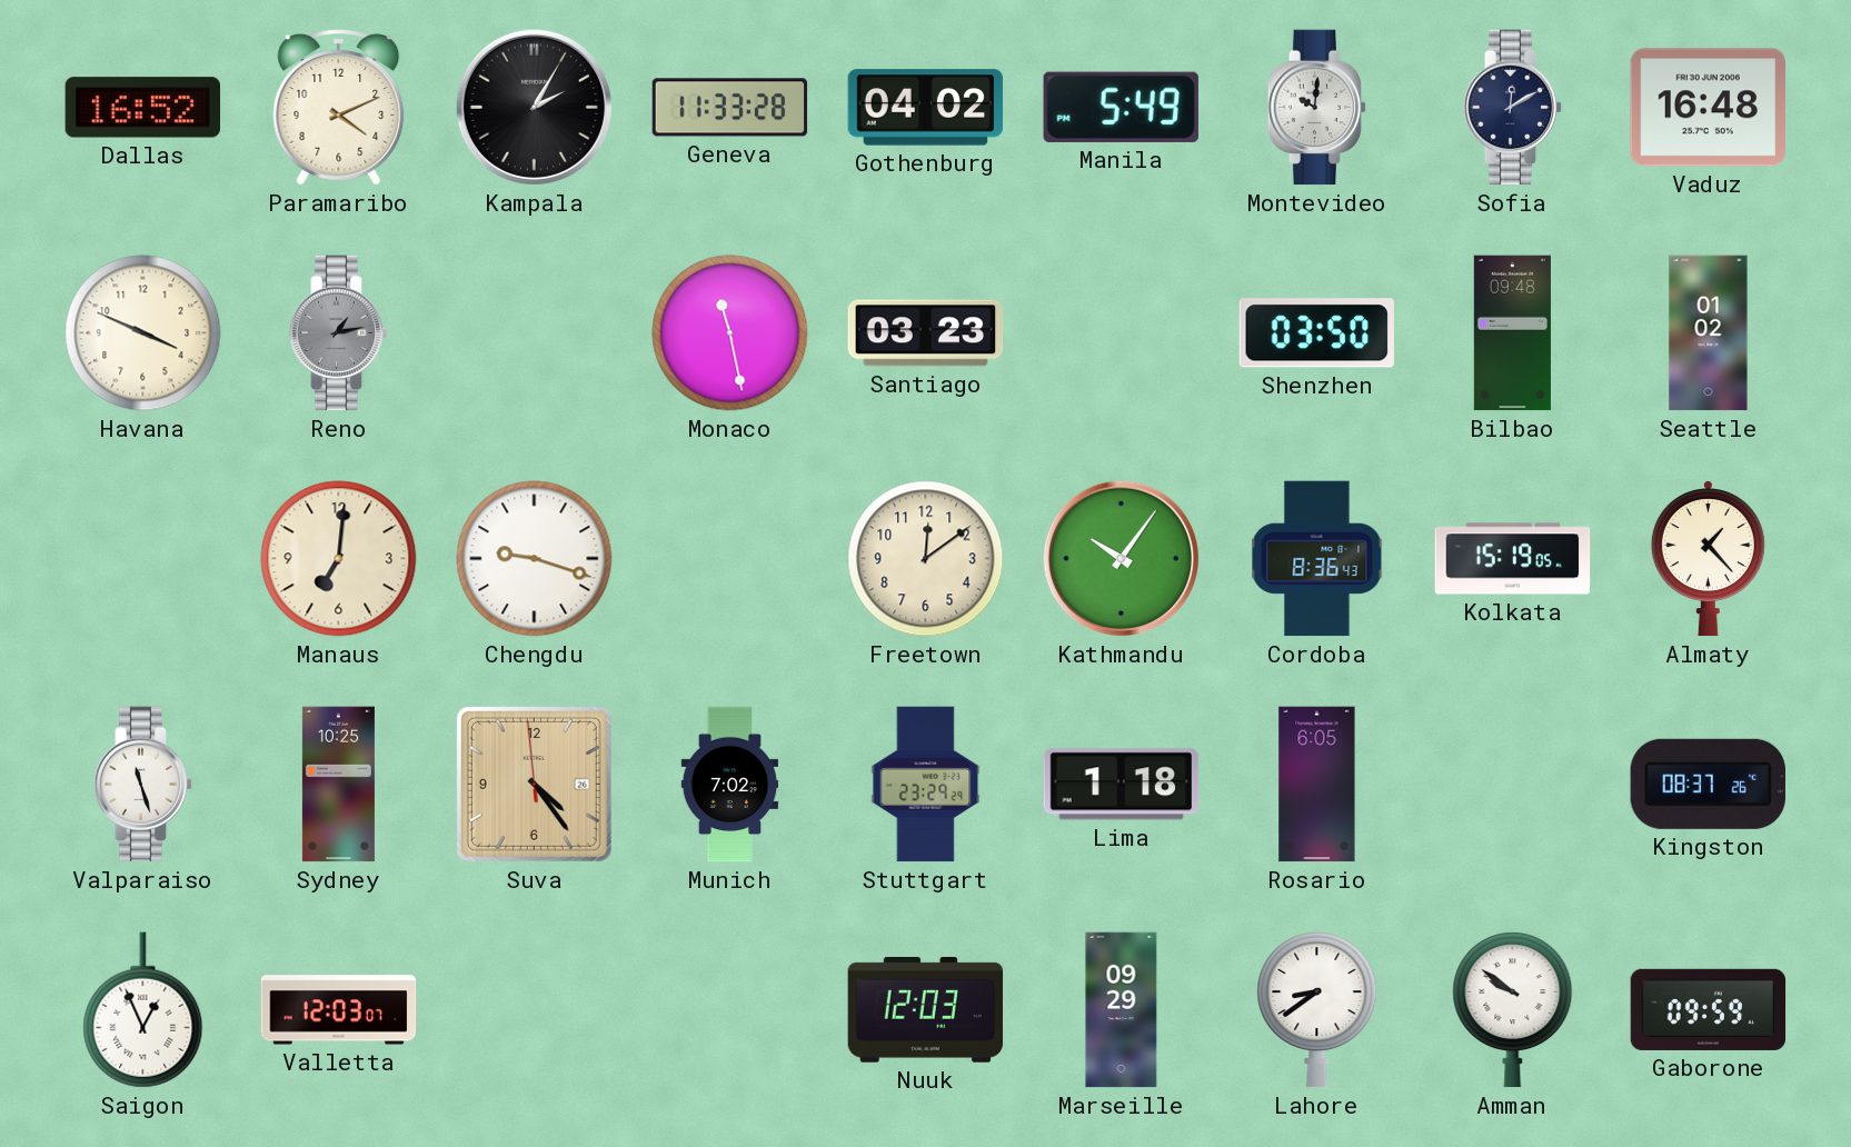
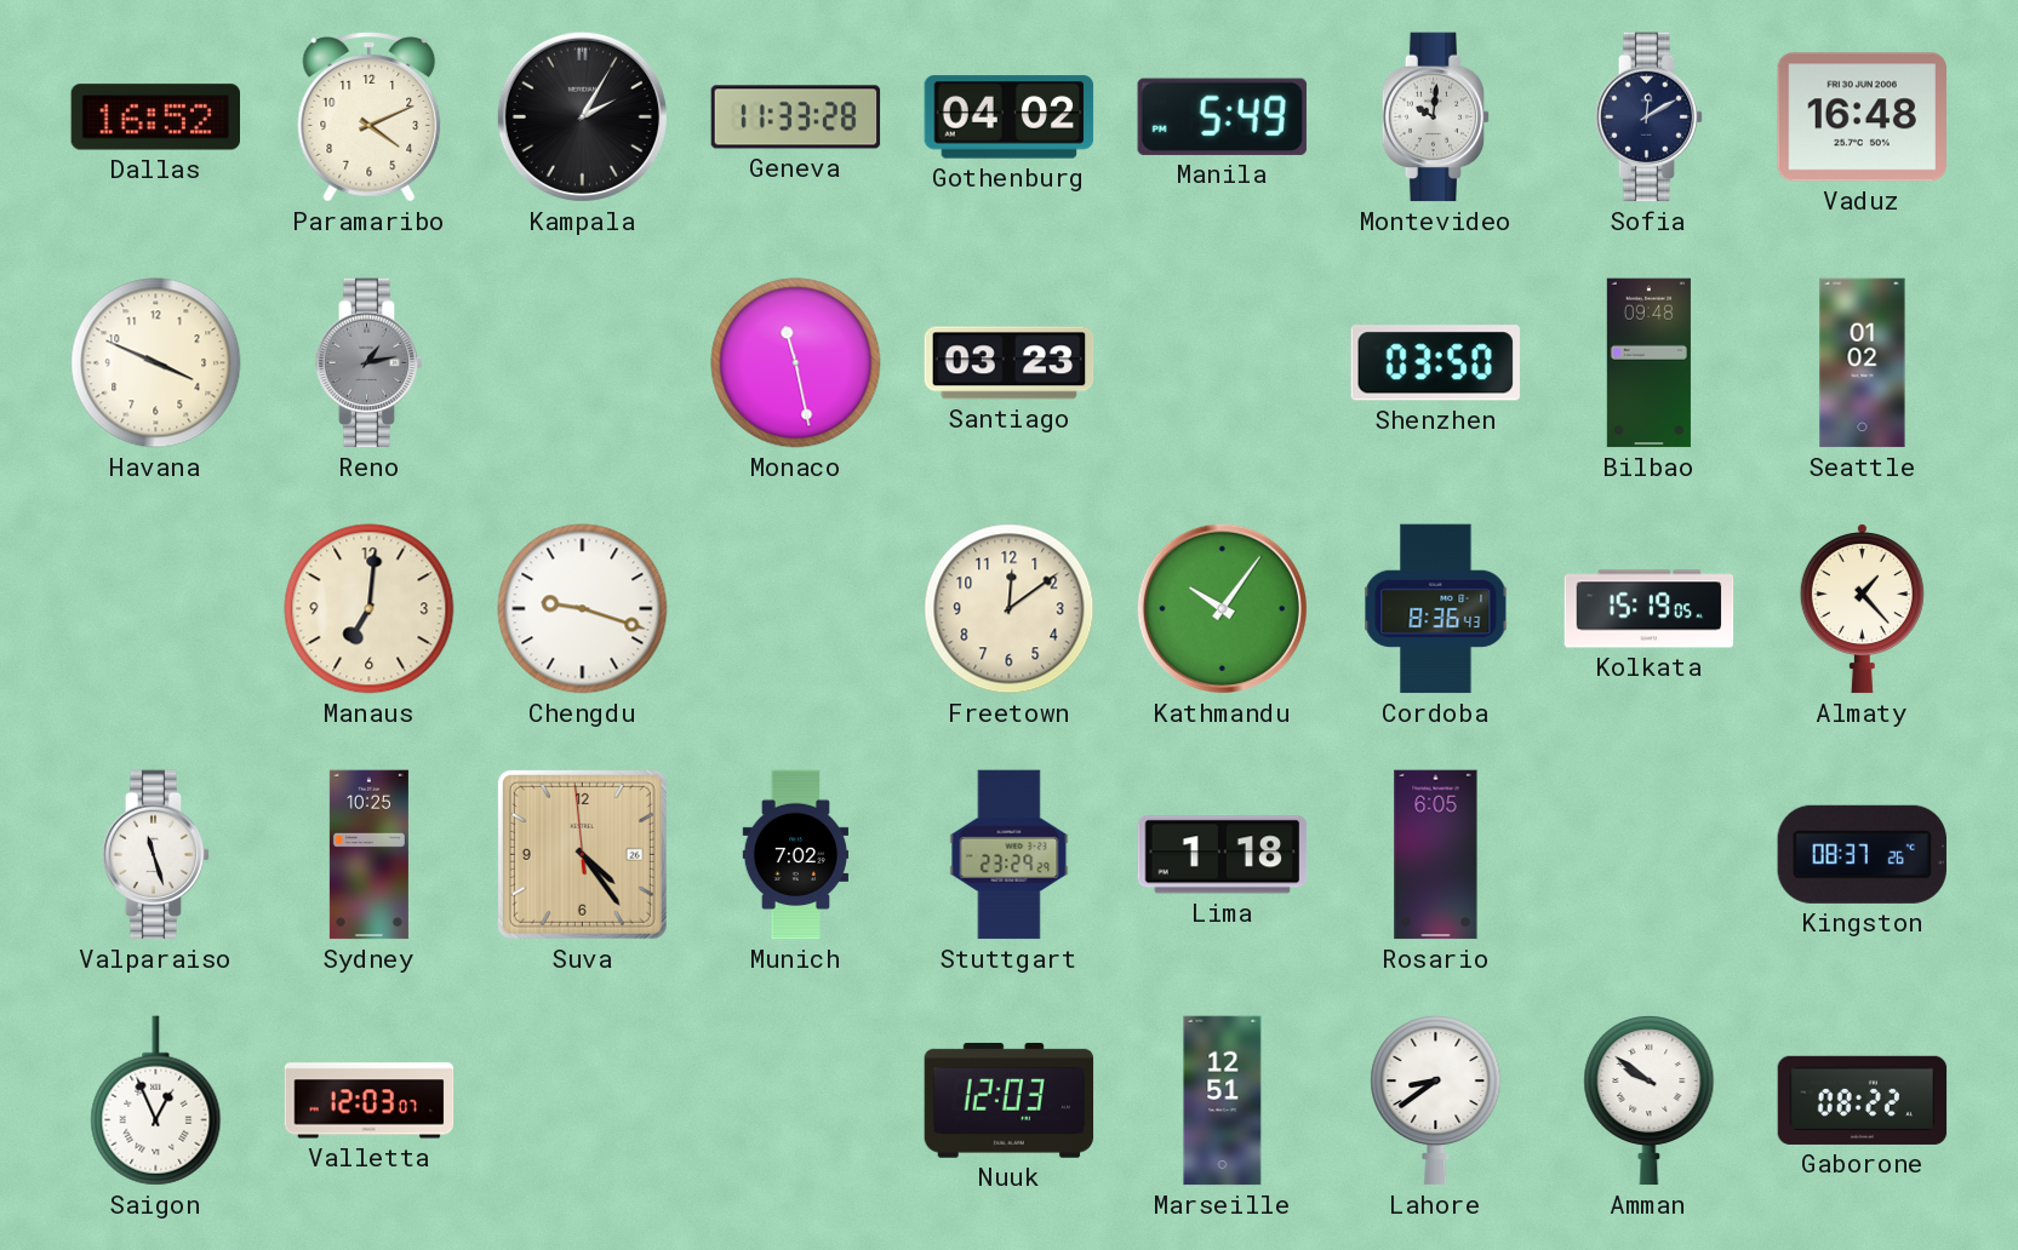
Marseille: 09:29 -> 12:51 (1223, 1101)
Gaborone: 09:59 -> 08:22 (1863, 1100)
